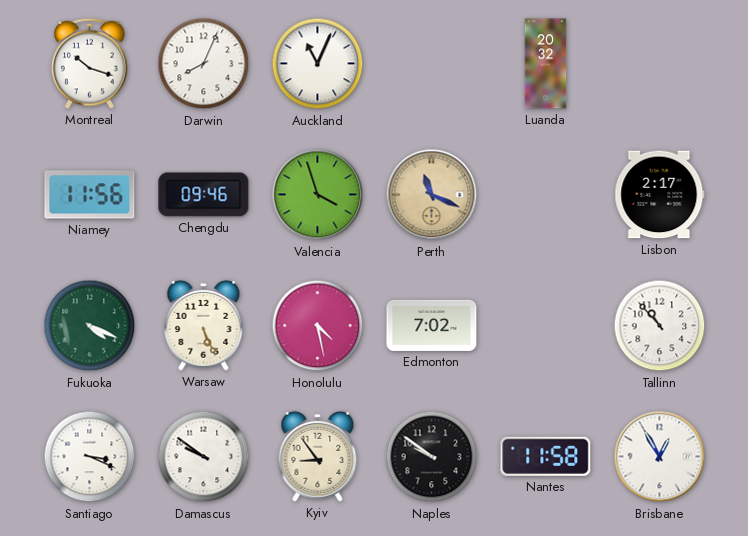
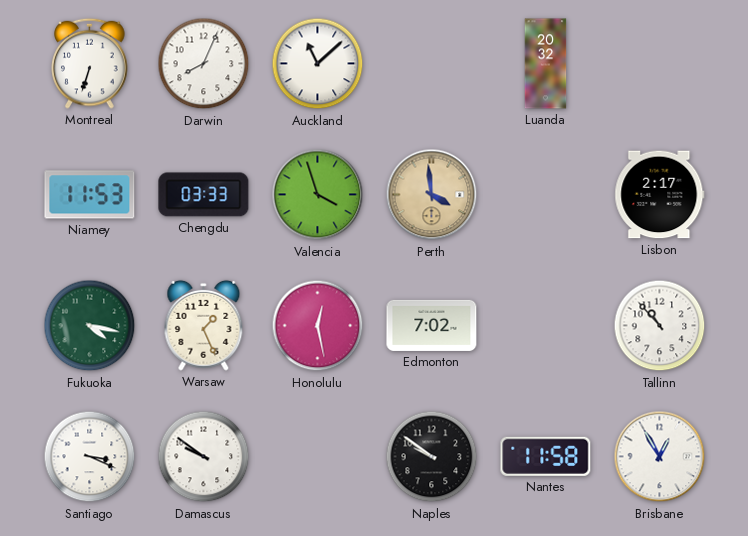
Montreal: 10:18 -> 6:33 (90, 63)
Auckland: 11:04 -> 11:08 (318, 64)
Niamey: 11:56 -> 11:53 (90, 195)
Chengdu: 09:46 -> 03:33 (204, 195)
Perth: 11:19 -> 3:59 (432, 195)
Fukuoka: 4:19 -> 4:17 (90, 326)
Warsaw: 5:26 -> 1:26 (204, 325)
Honolulu: 4:28 -> 12:28 (318, 326)
Kyiv: 8:54 -> none (318, 456)
